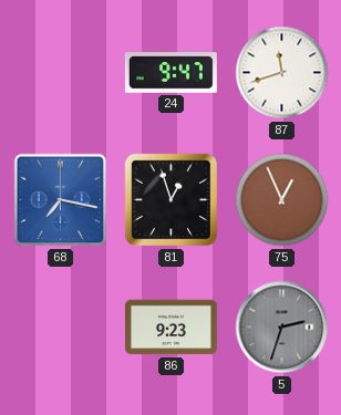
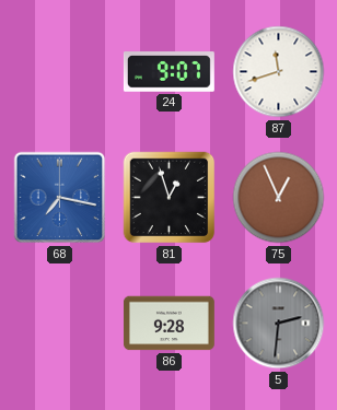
24: 9:47 -> 9:07 (168, 72)
86: 9:23 -> 9:28 (168, 324)
5: 2:33 -> 2:31 (279, 324)
